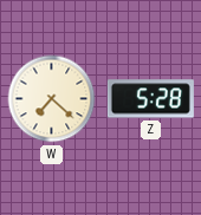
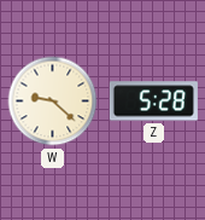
W: 7:22 -> 9:22 (53, 102)
